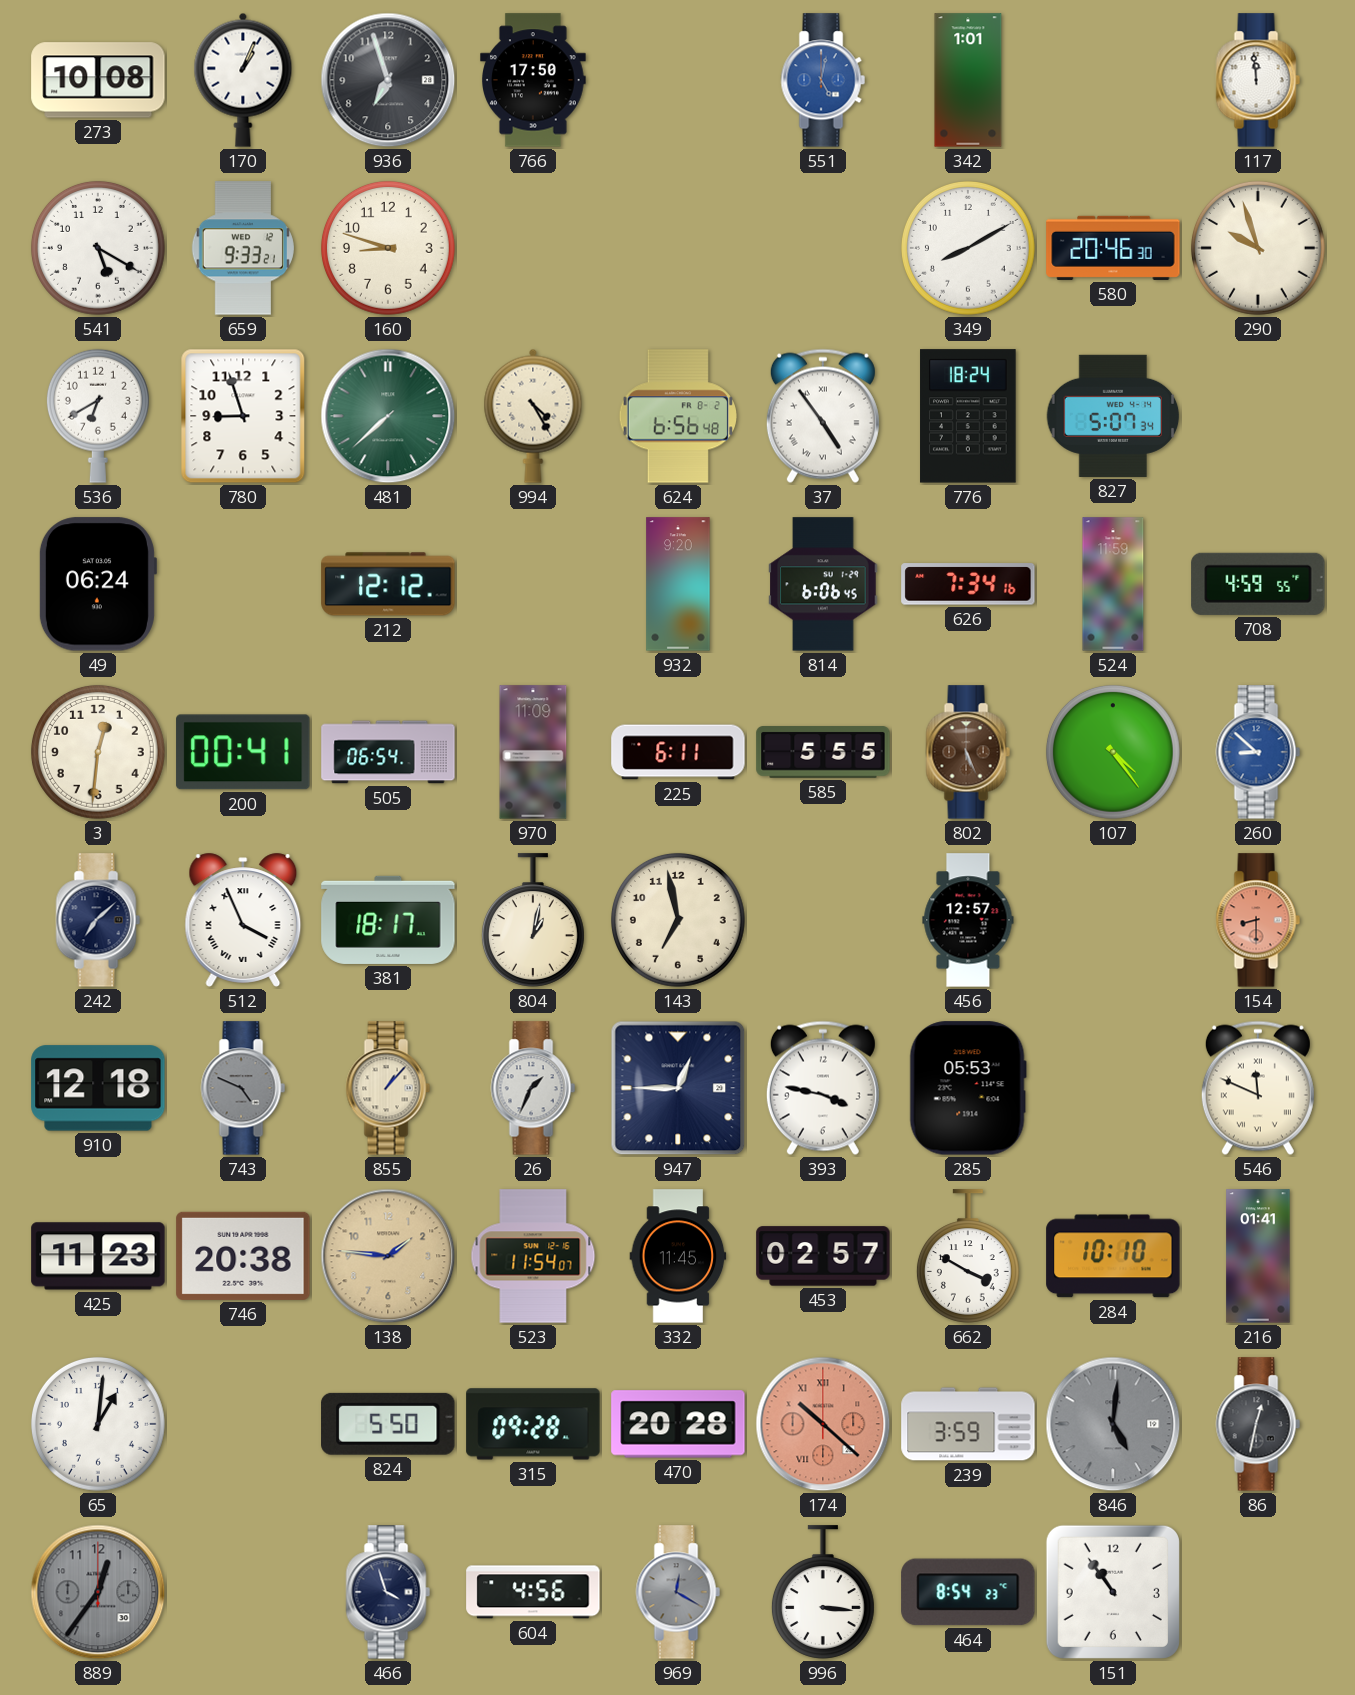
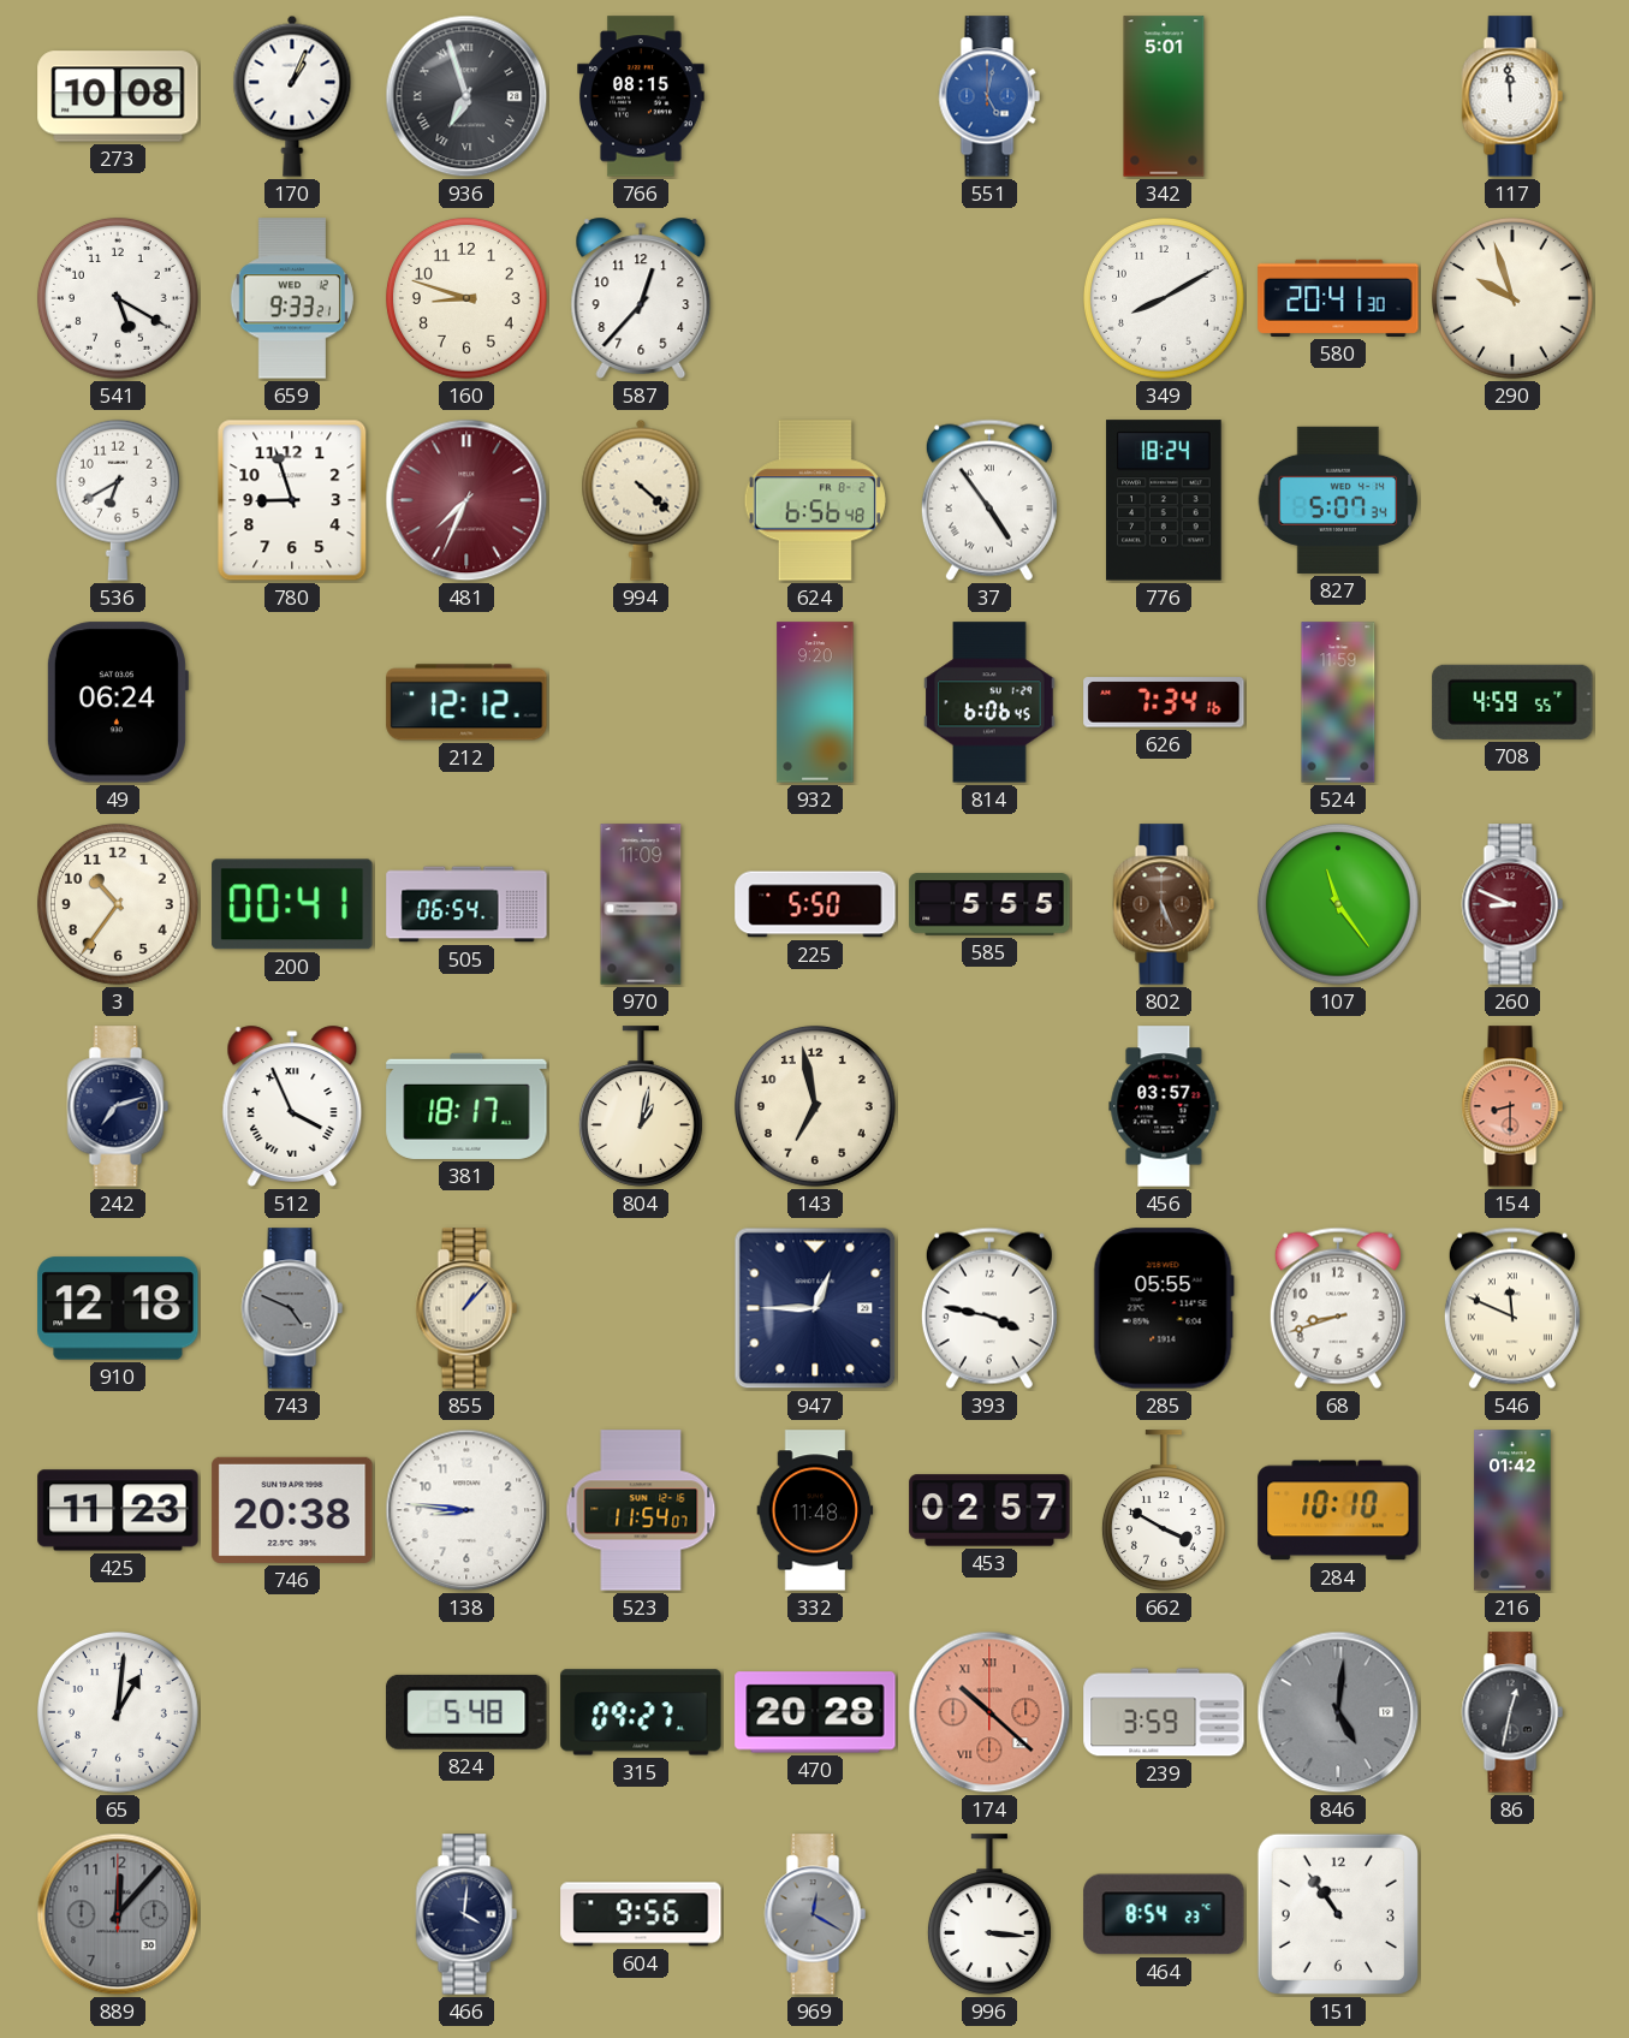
936 numerals: Arabic -> Roman (466, 96)
766: 17:50 -> 08:15 (642, 96)
342: 1:01 -> 5:01 (1164, 96)
587: none -> 12:37 (641, 298)
580: 20:46 -> 20:41 (1338, 298)
481: 7:38 -> 7:34 (466, 500)
481 dial: green -> burgundy (466, 500)
994: 4:25 -> 4:22 (641, 500)
3: 12:31 -> 10:36 (118, 904)
225: 6:11 -> 5:50 (815, 904)
107: 4:24 -> 11:24 (1338, 904)
260: 8:52 -> 8:49 (1512, 904)
260 dial: blue -> burgundy (1512, 904)
242: 7:08 -> 7:12 (118, 1106)
456: 12:57 -> 03:57 (1164, 1106)
26: 1:34 -> none (533, 1088)
285: 05:53 -> 05:55 (1164, 1308)
68: none -> 8:42 (1338, 1308)
138: 1:46 -> 8:46 (466, 1510)
138 dial: champagne -> white (466, 1510)
332: 11:45 -> 11:48 (815, 1510)
216: 01:41 -> 01:42 (1512, 1510)
824: 5:50 -> 5:48 (466, 1712)
315: 09:28 -> 09:27 (641, 1712)
889: 12:36 -> 12:07 (118, 1914)
466: 3:57 -> 4:01 (466, 1914)
604: 4:56 -> 9:56 (641, 1914)
